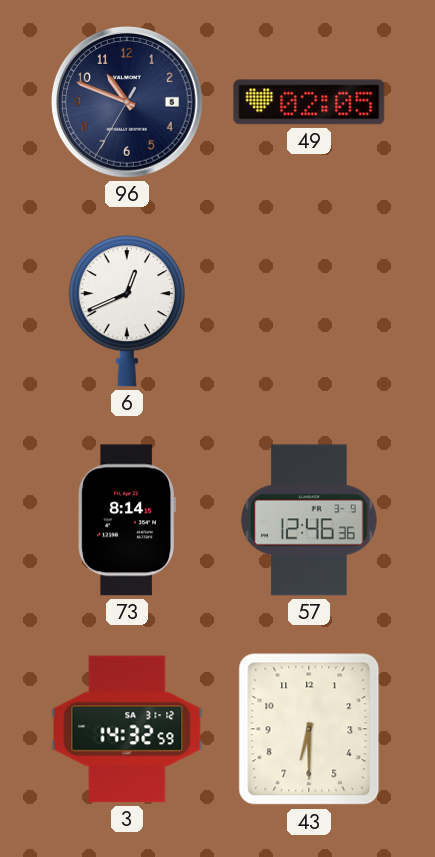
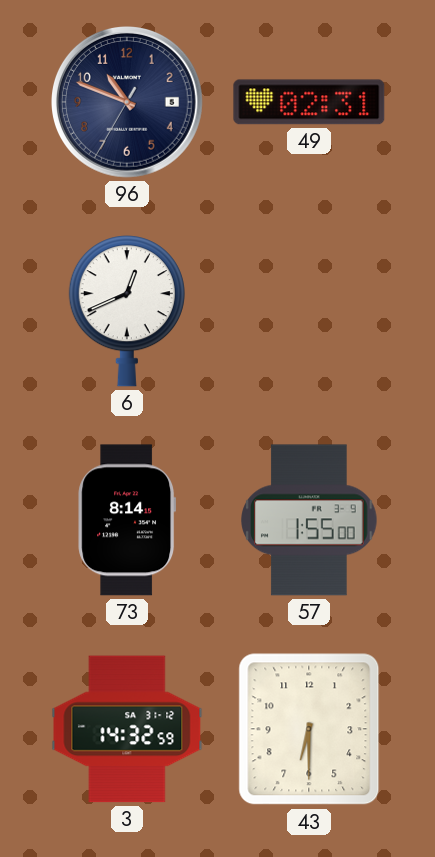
49: 02:05 -> 02:31 (309, 102)
57: 12:46 -> 1:55 (309, 520)
